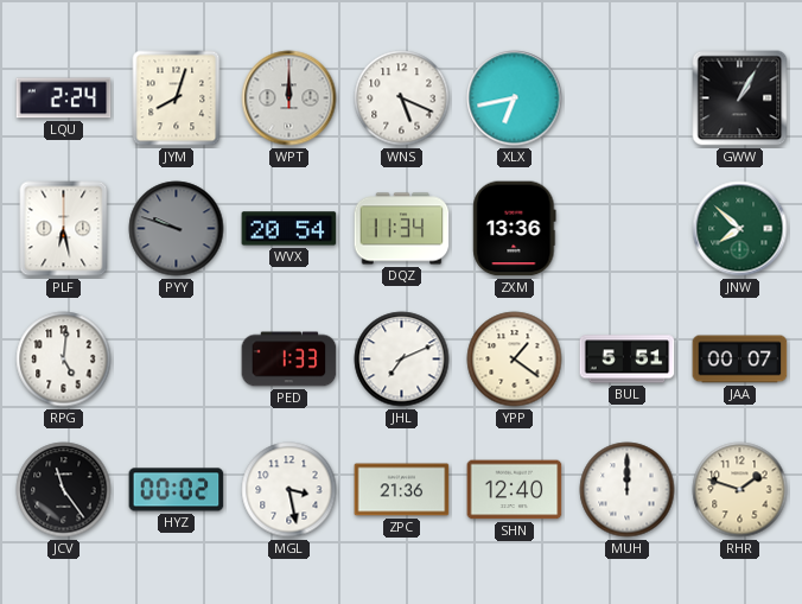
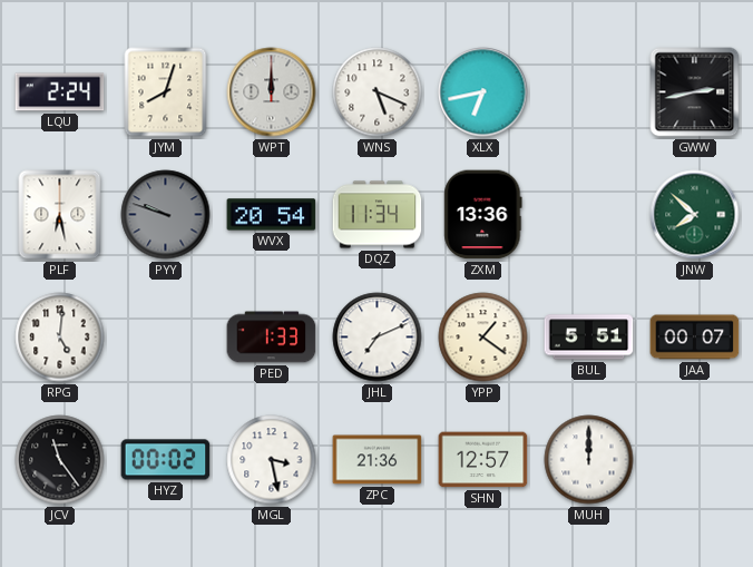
GWW: 1:05 -> 2:43 (695, 92)
SHN: 12:40 -> 12:57 (483, 460)
RHR: 1:48 -> none (740, 490)
